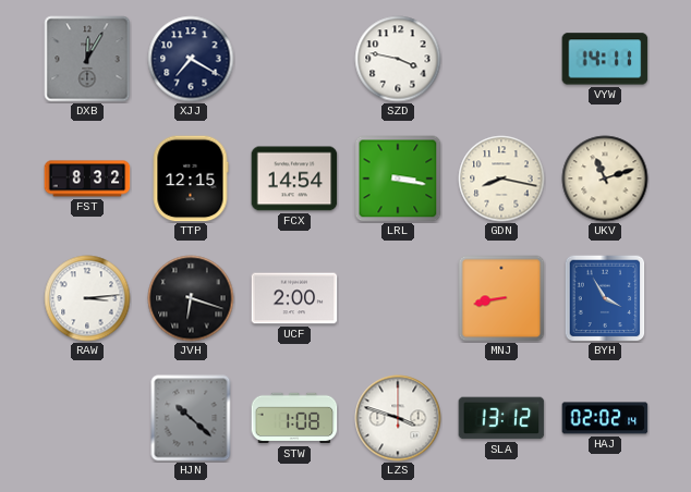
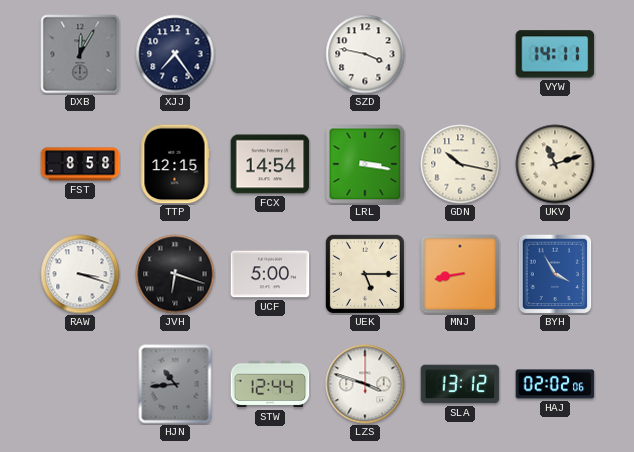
XJJ: 7:20 -> 7:24 (175, 54)
FST: 8:32 -> 8:58 (80, 164)
GDN: 8:17 -> 10:17 (460, 164)
RAW: 3:14 -> 3:18 (80, 274)
UCF: 2:00 -> 5:00 (270, 274)
UEK: none -> 5:15 (365, 274)
HJN: 10:22 -> 10:44 (175, 384)
STW: 1:08 -> 12:44 (270, 384)
HAJ: 02:02:14 -> 02:02:06 (555, 384)
